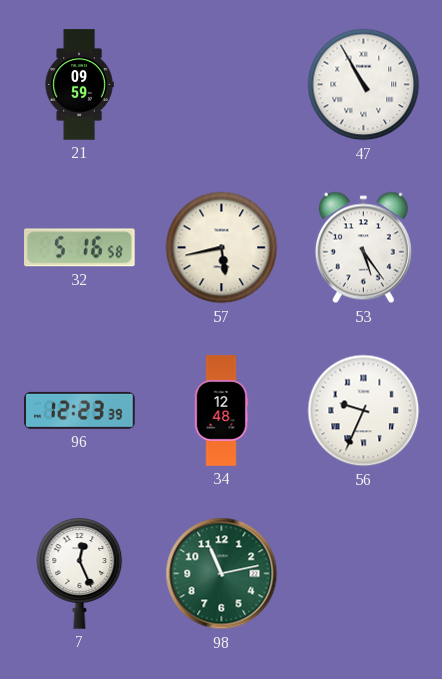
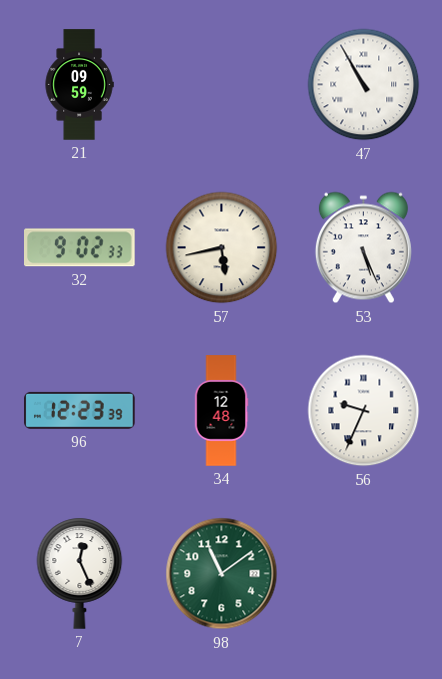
32: 5:16 -> 9:02 (80, 248)
53: 5:24 -> 5:26 (363, 248)
98: 11:13 -> 11:09 (222, 574)
